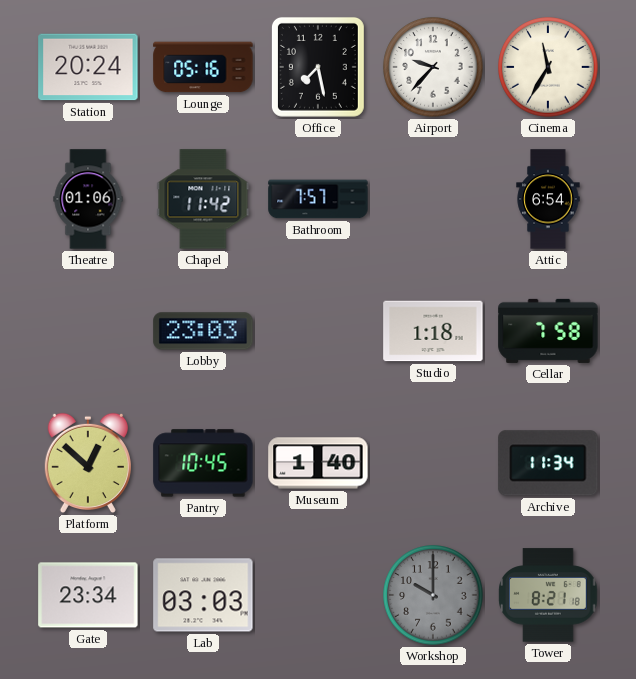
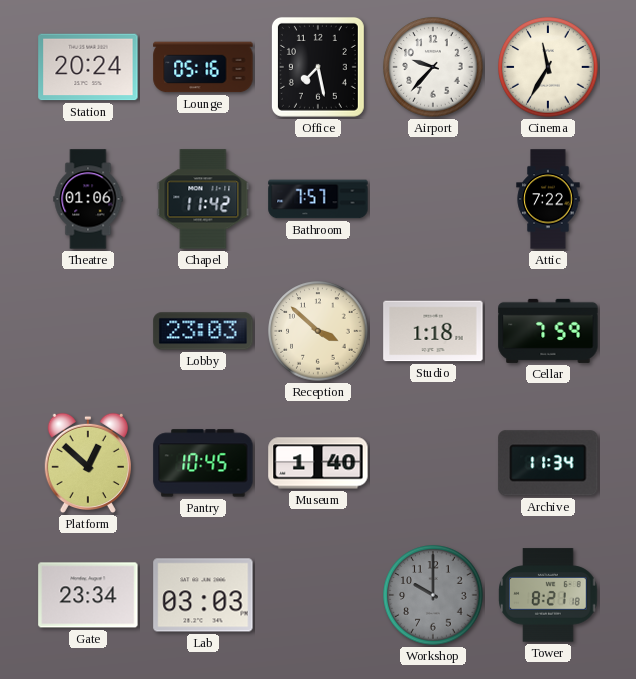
Attic: 6:54 -> 7:22 (548, 199)
Reception: none -> 3:52 (318, 331)
Cellar: 7:58 -> 7:59 (548, 331)
